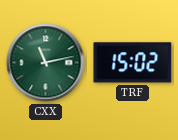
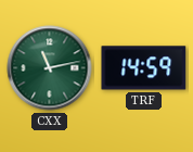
TRF: 15:02 -> 14:59 (144, 68)
